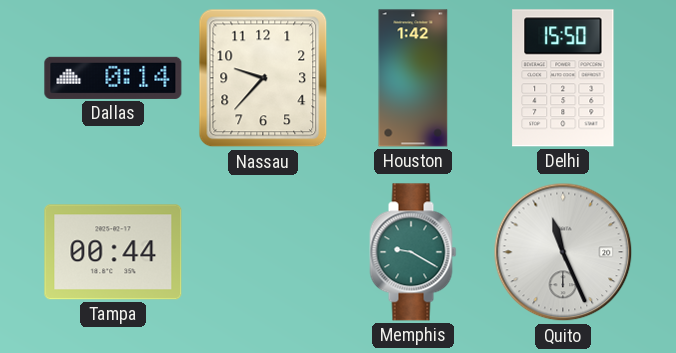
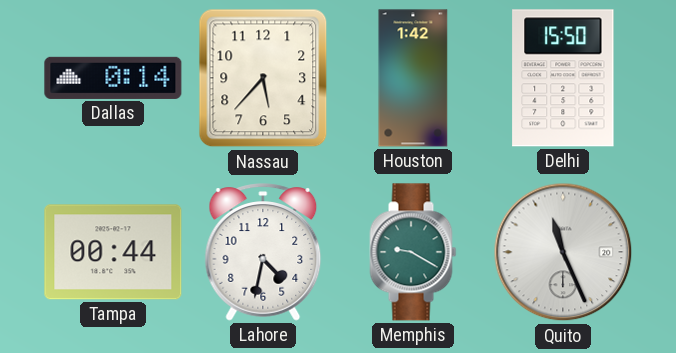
Nassau: 9:37 -> 5:37 (263, 78)
Lahore: none -> 4:32 (263, 252)
